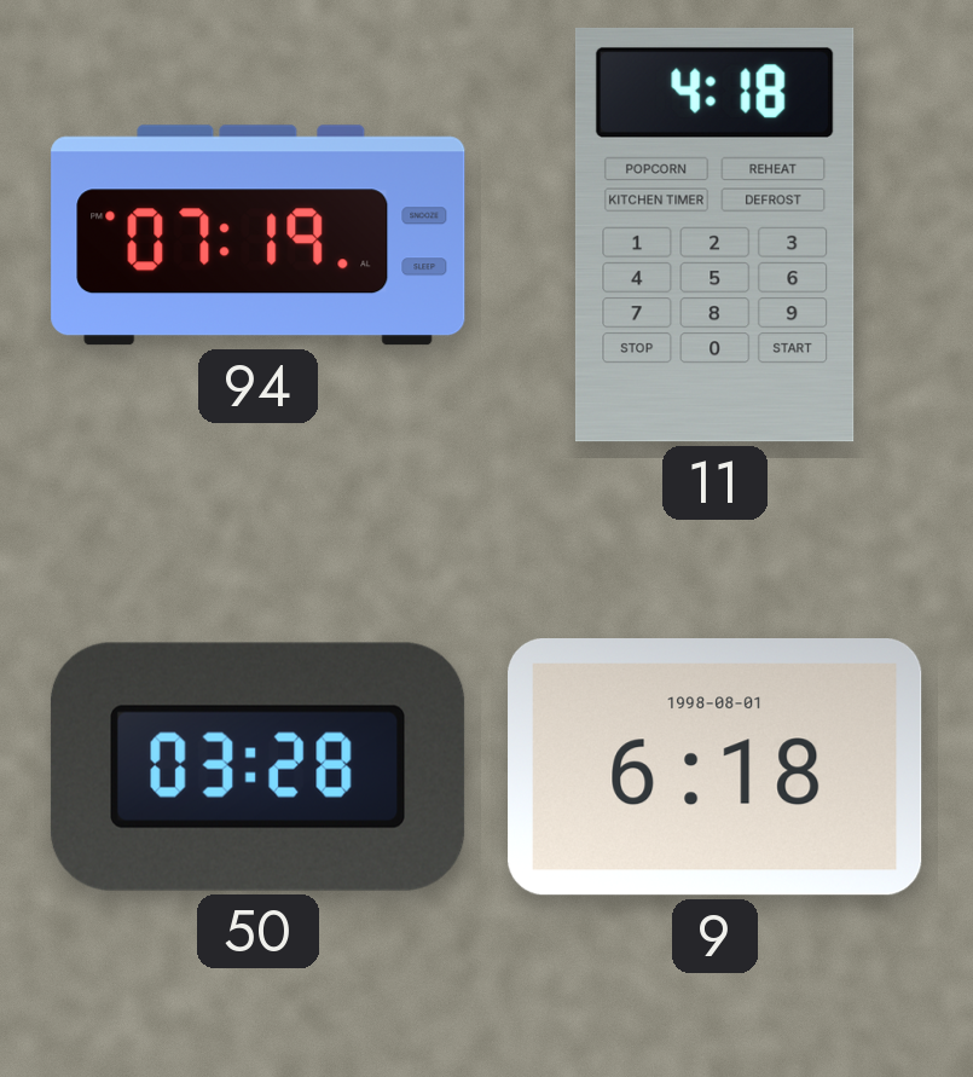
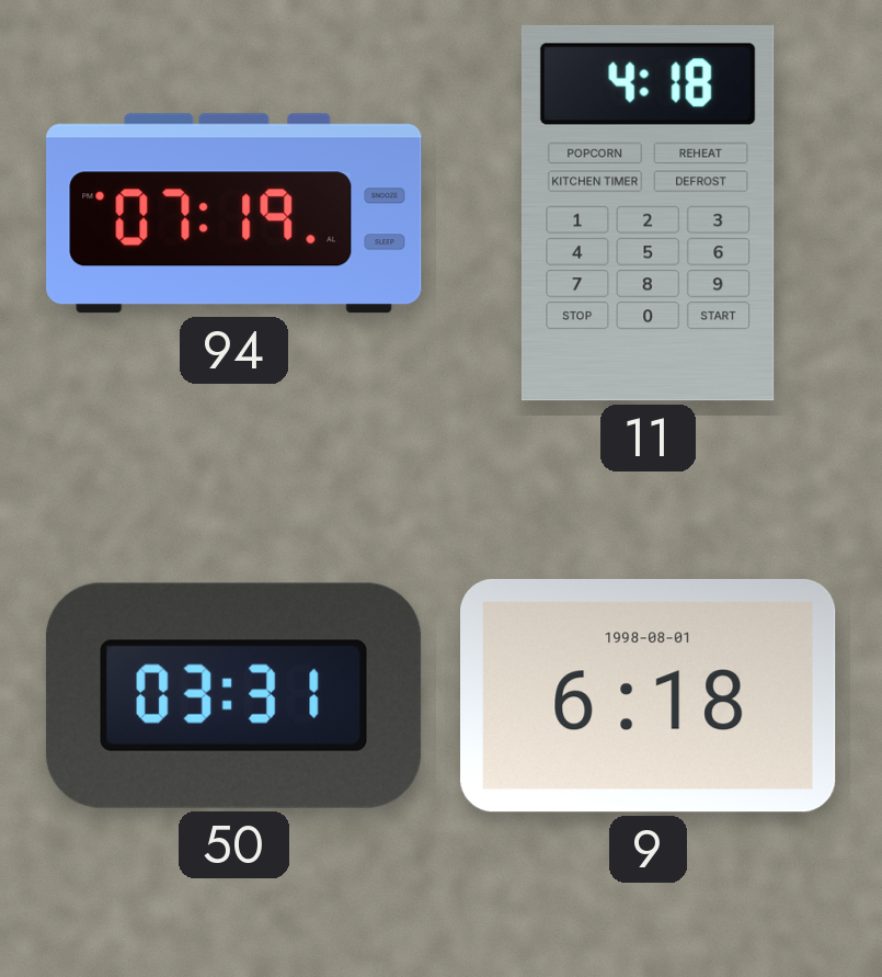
50: 03:28 -> 03:31 (233, 695)
